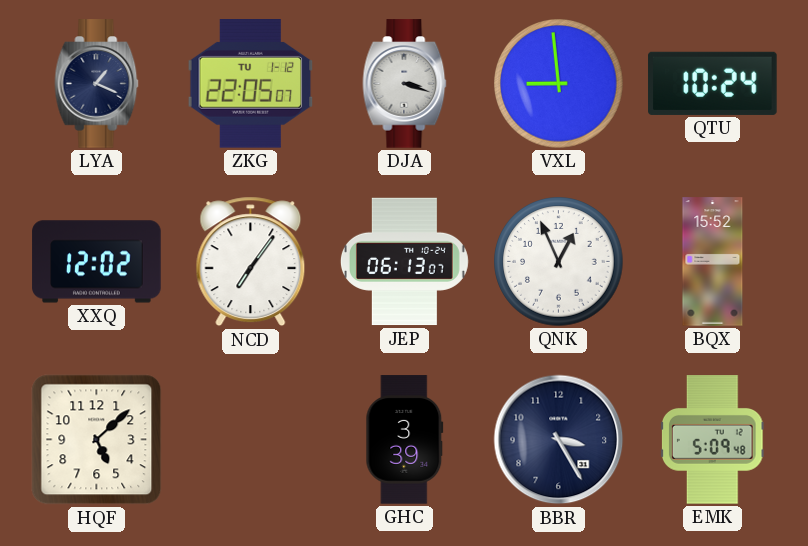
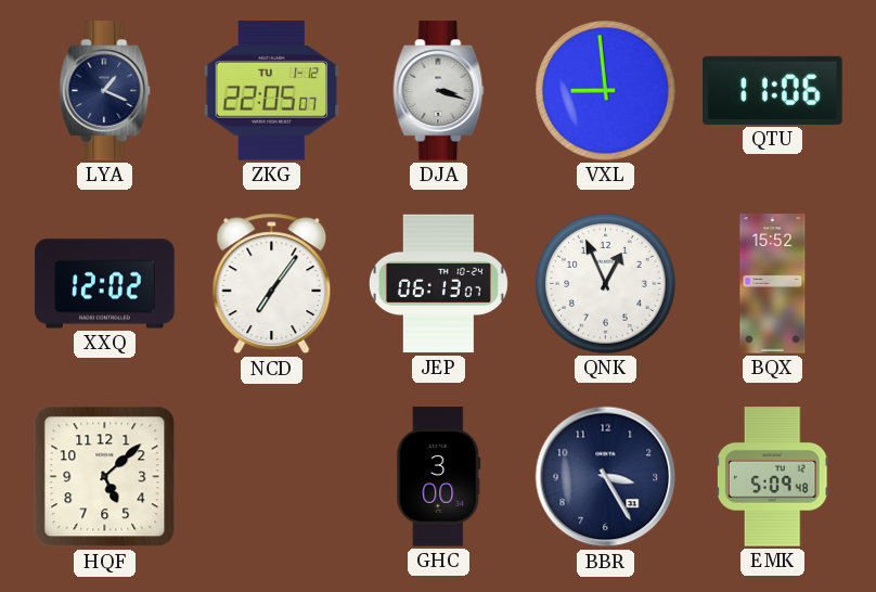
QTU: 10:24 -> 11:06 (773, 90)
GHC: 3:39 -> 3:00 (439, 477)
